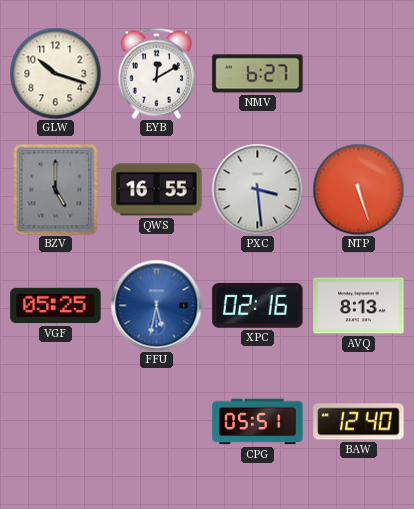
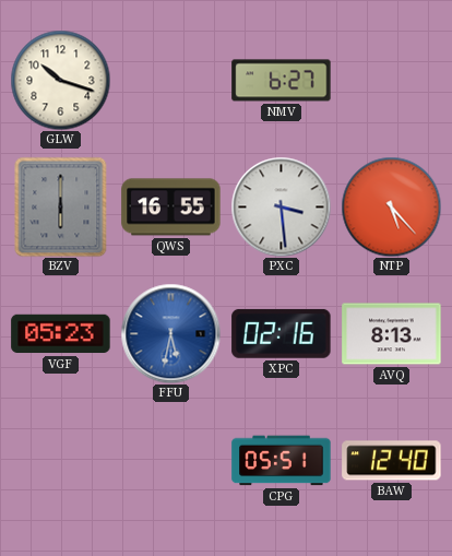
EYB: 12:10 -> none (156, 73)
BZV: 5:00 -> 6:00 (61, 206)
NTP: 5:27 -> 5:23 (391, 206)
VGF: 05:25 -> 05:23 (61, 334)
